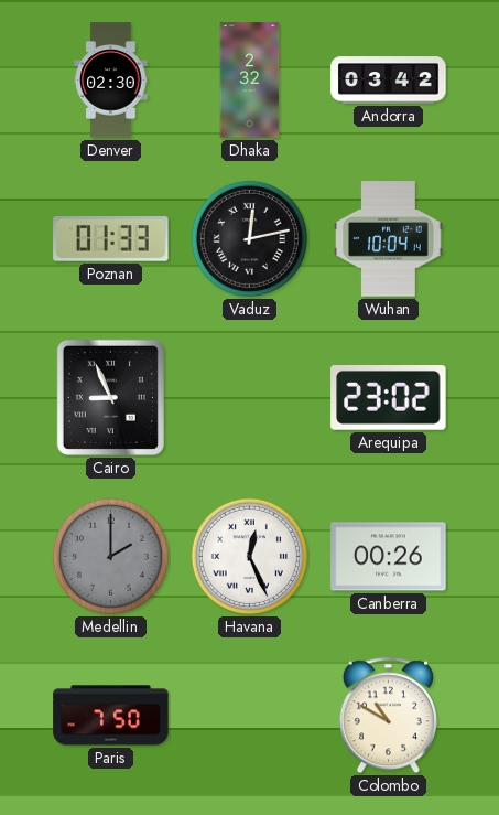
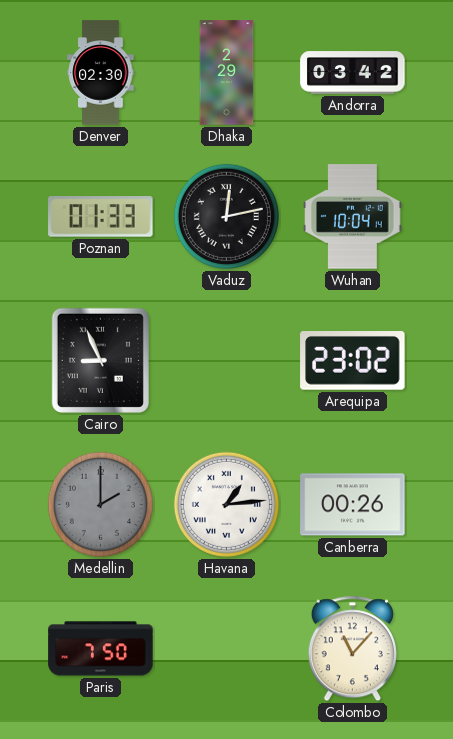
Dhaka: 2:32 -> 2:29 (227, 73)
Havana: 12:26 -> 1:14 (226, 504)
Colombo: 10:50 -> 11:07 (352, 649)
